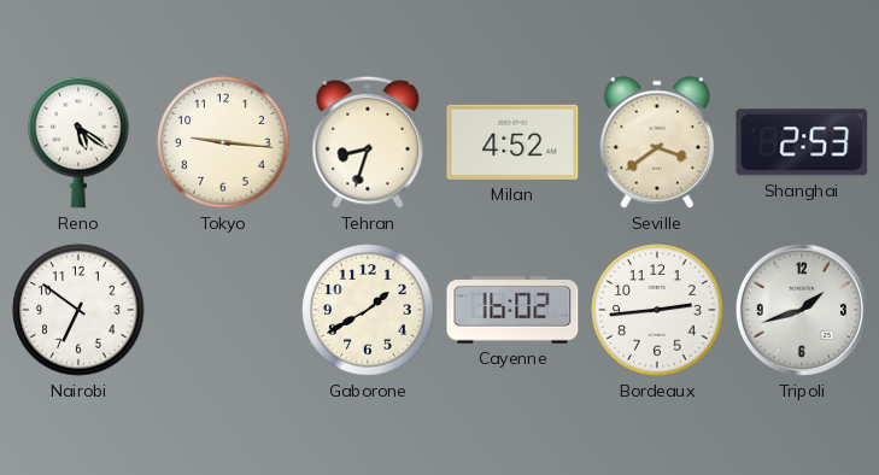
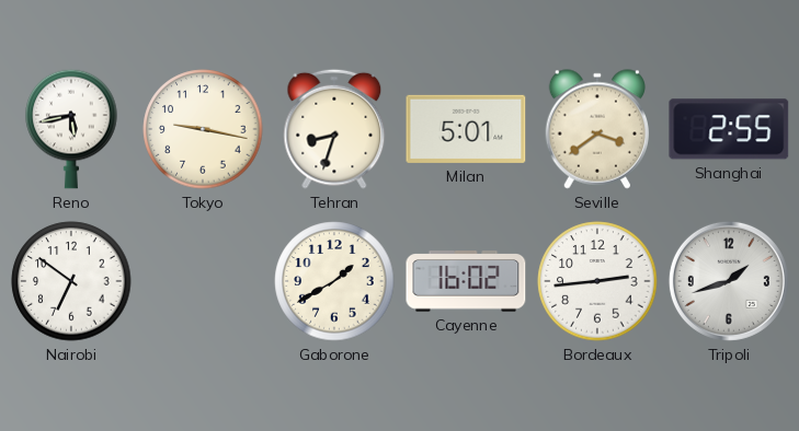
Reno: 5:21 -> 5:43 (71, 129)
Tokyo: 9:16 -> 9:17 (203, 129)
Milan: 4:52 -> 5:01 (466, 129)
Shanghai: 2:53 -> 2:55 (729, 129)
